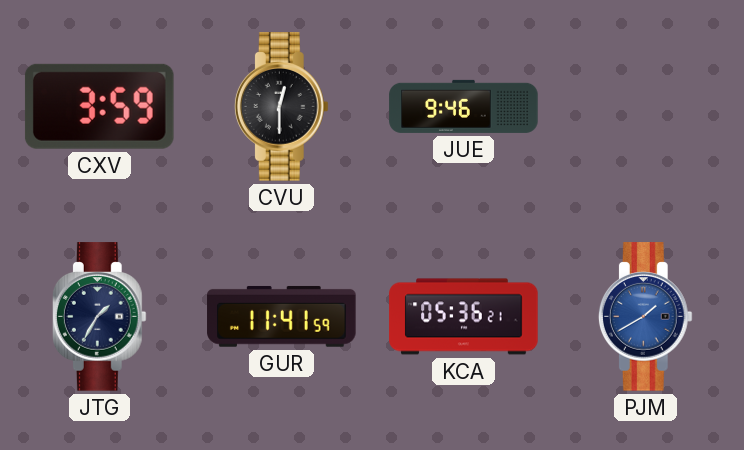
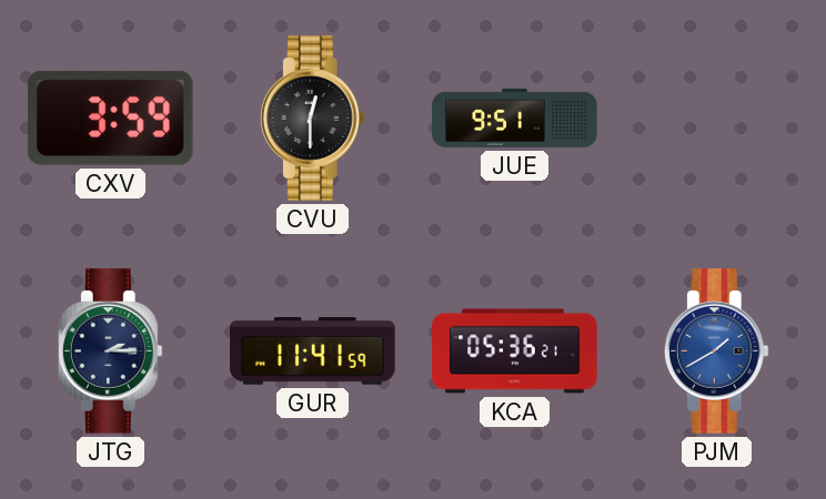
JUE: 9:46 -> 9:51 (515, 118)
JTG: 1:35 -> 2:15 (110, 352)
